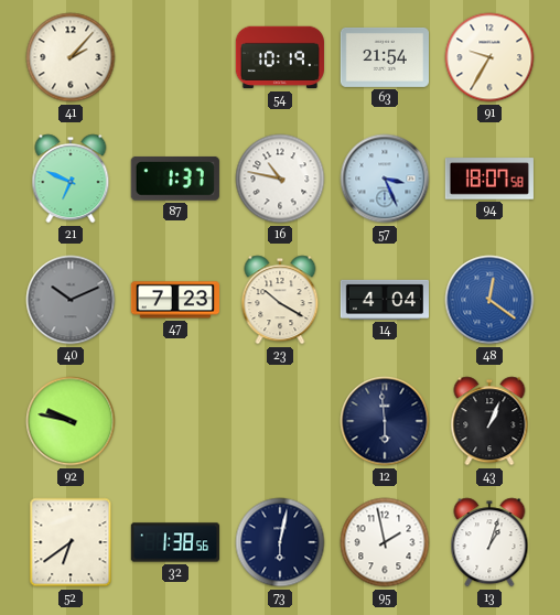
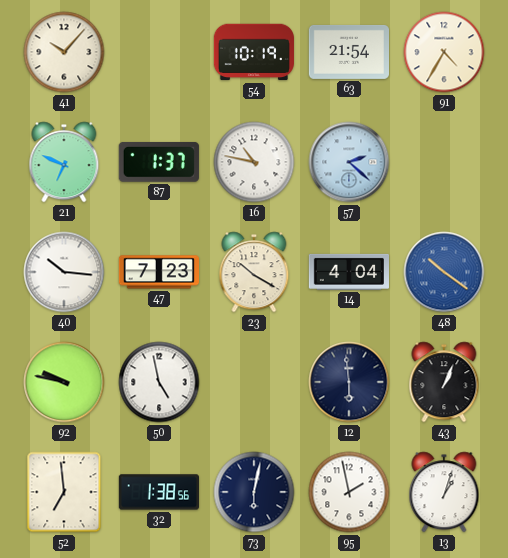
41: 2:07 -> 10:07 (64, 52)
91: 9:35 -> 4:35 (444, 52)
57: 3:26 -> 2:22 (349, 162)
94: 18:07 -> none (489, 179)
40: 10:11 -> 10:16 (64, 272)
40 dial: grey -> white (64, 272)
48: 12:21 -> 10:21 (444, 272)
50: none -> 4:58 (159, 382)
52: 6:39 -> 6:59 (64, 492)
